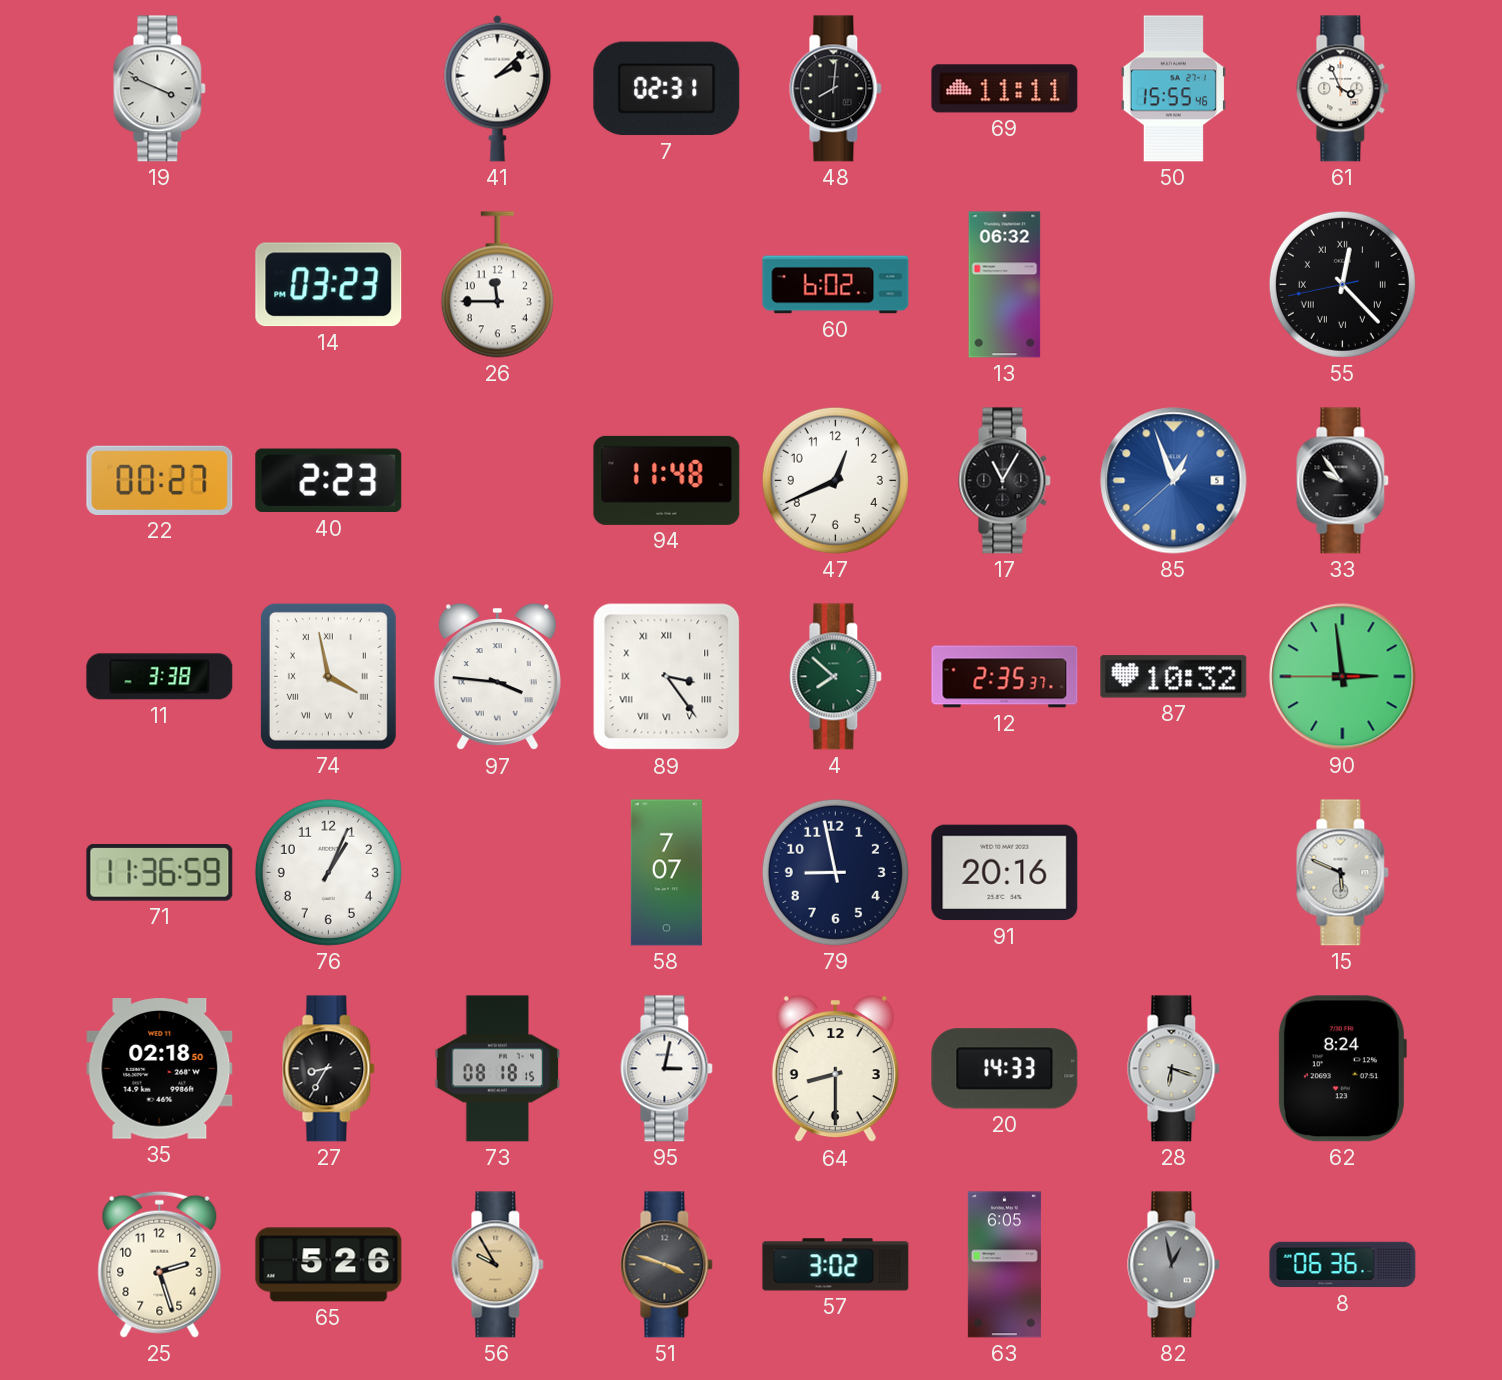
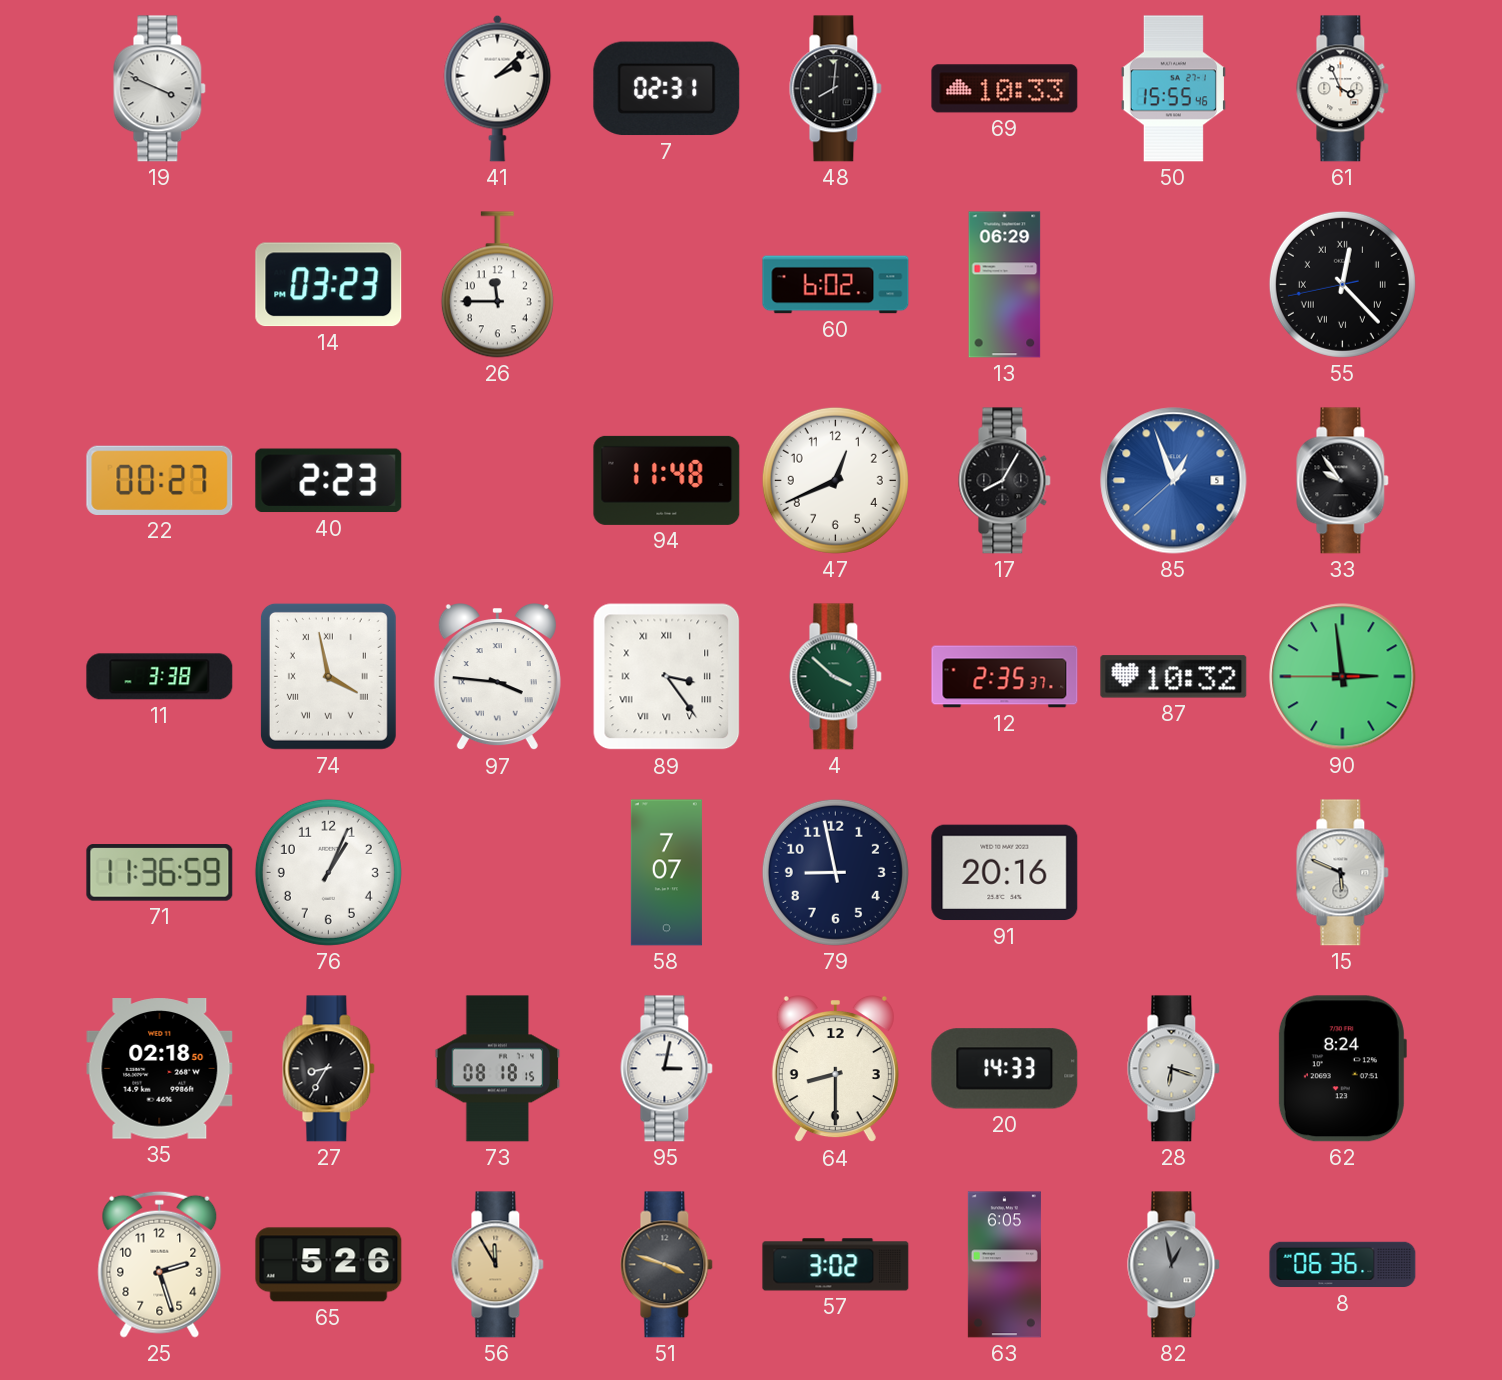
69: 11:11 -> 10:33 (1005, 89)
13: 06:32 -> 06:29 (1005, 285)
17: 11:05 -> 8:05 (1005, 481)
4: 7:52 -> 3:52 (836, 677)
56: 9:55 -> 11:55 (498, 1265)
